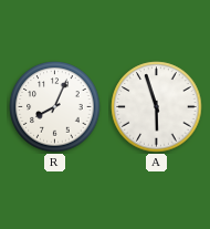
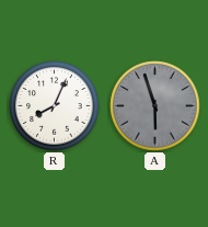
A dial: white -> grey (155, 106)
